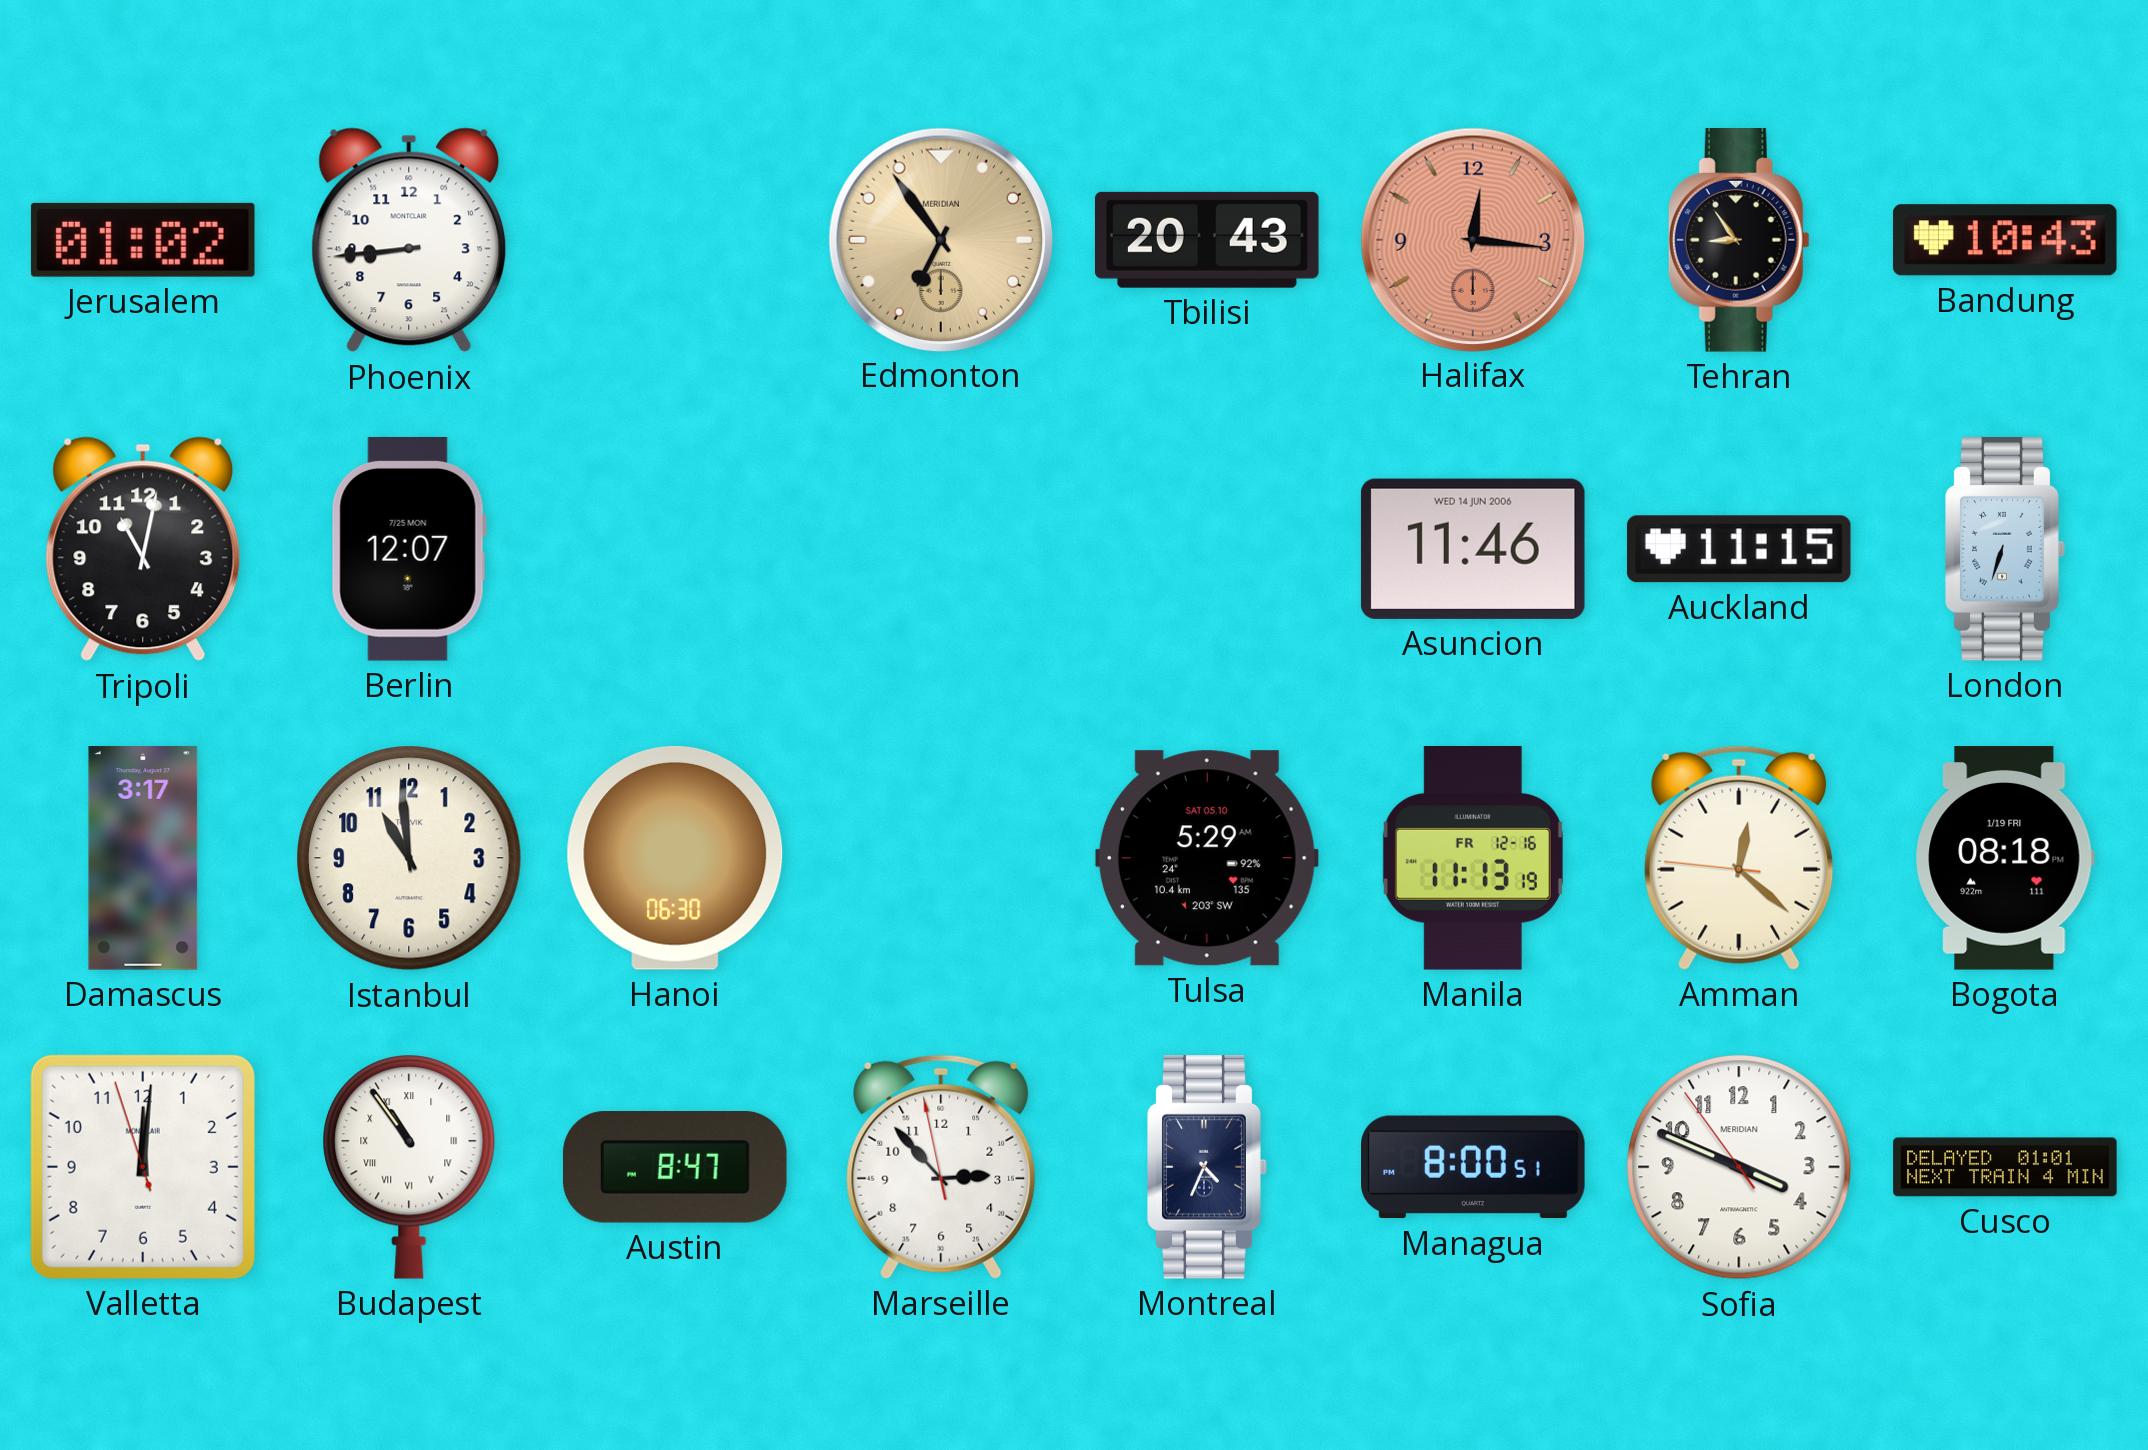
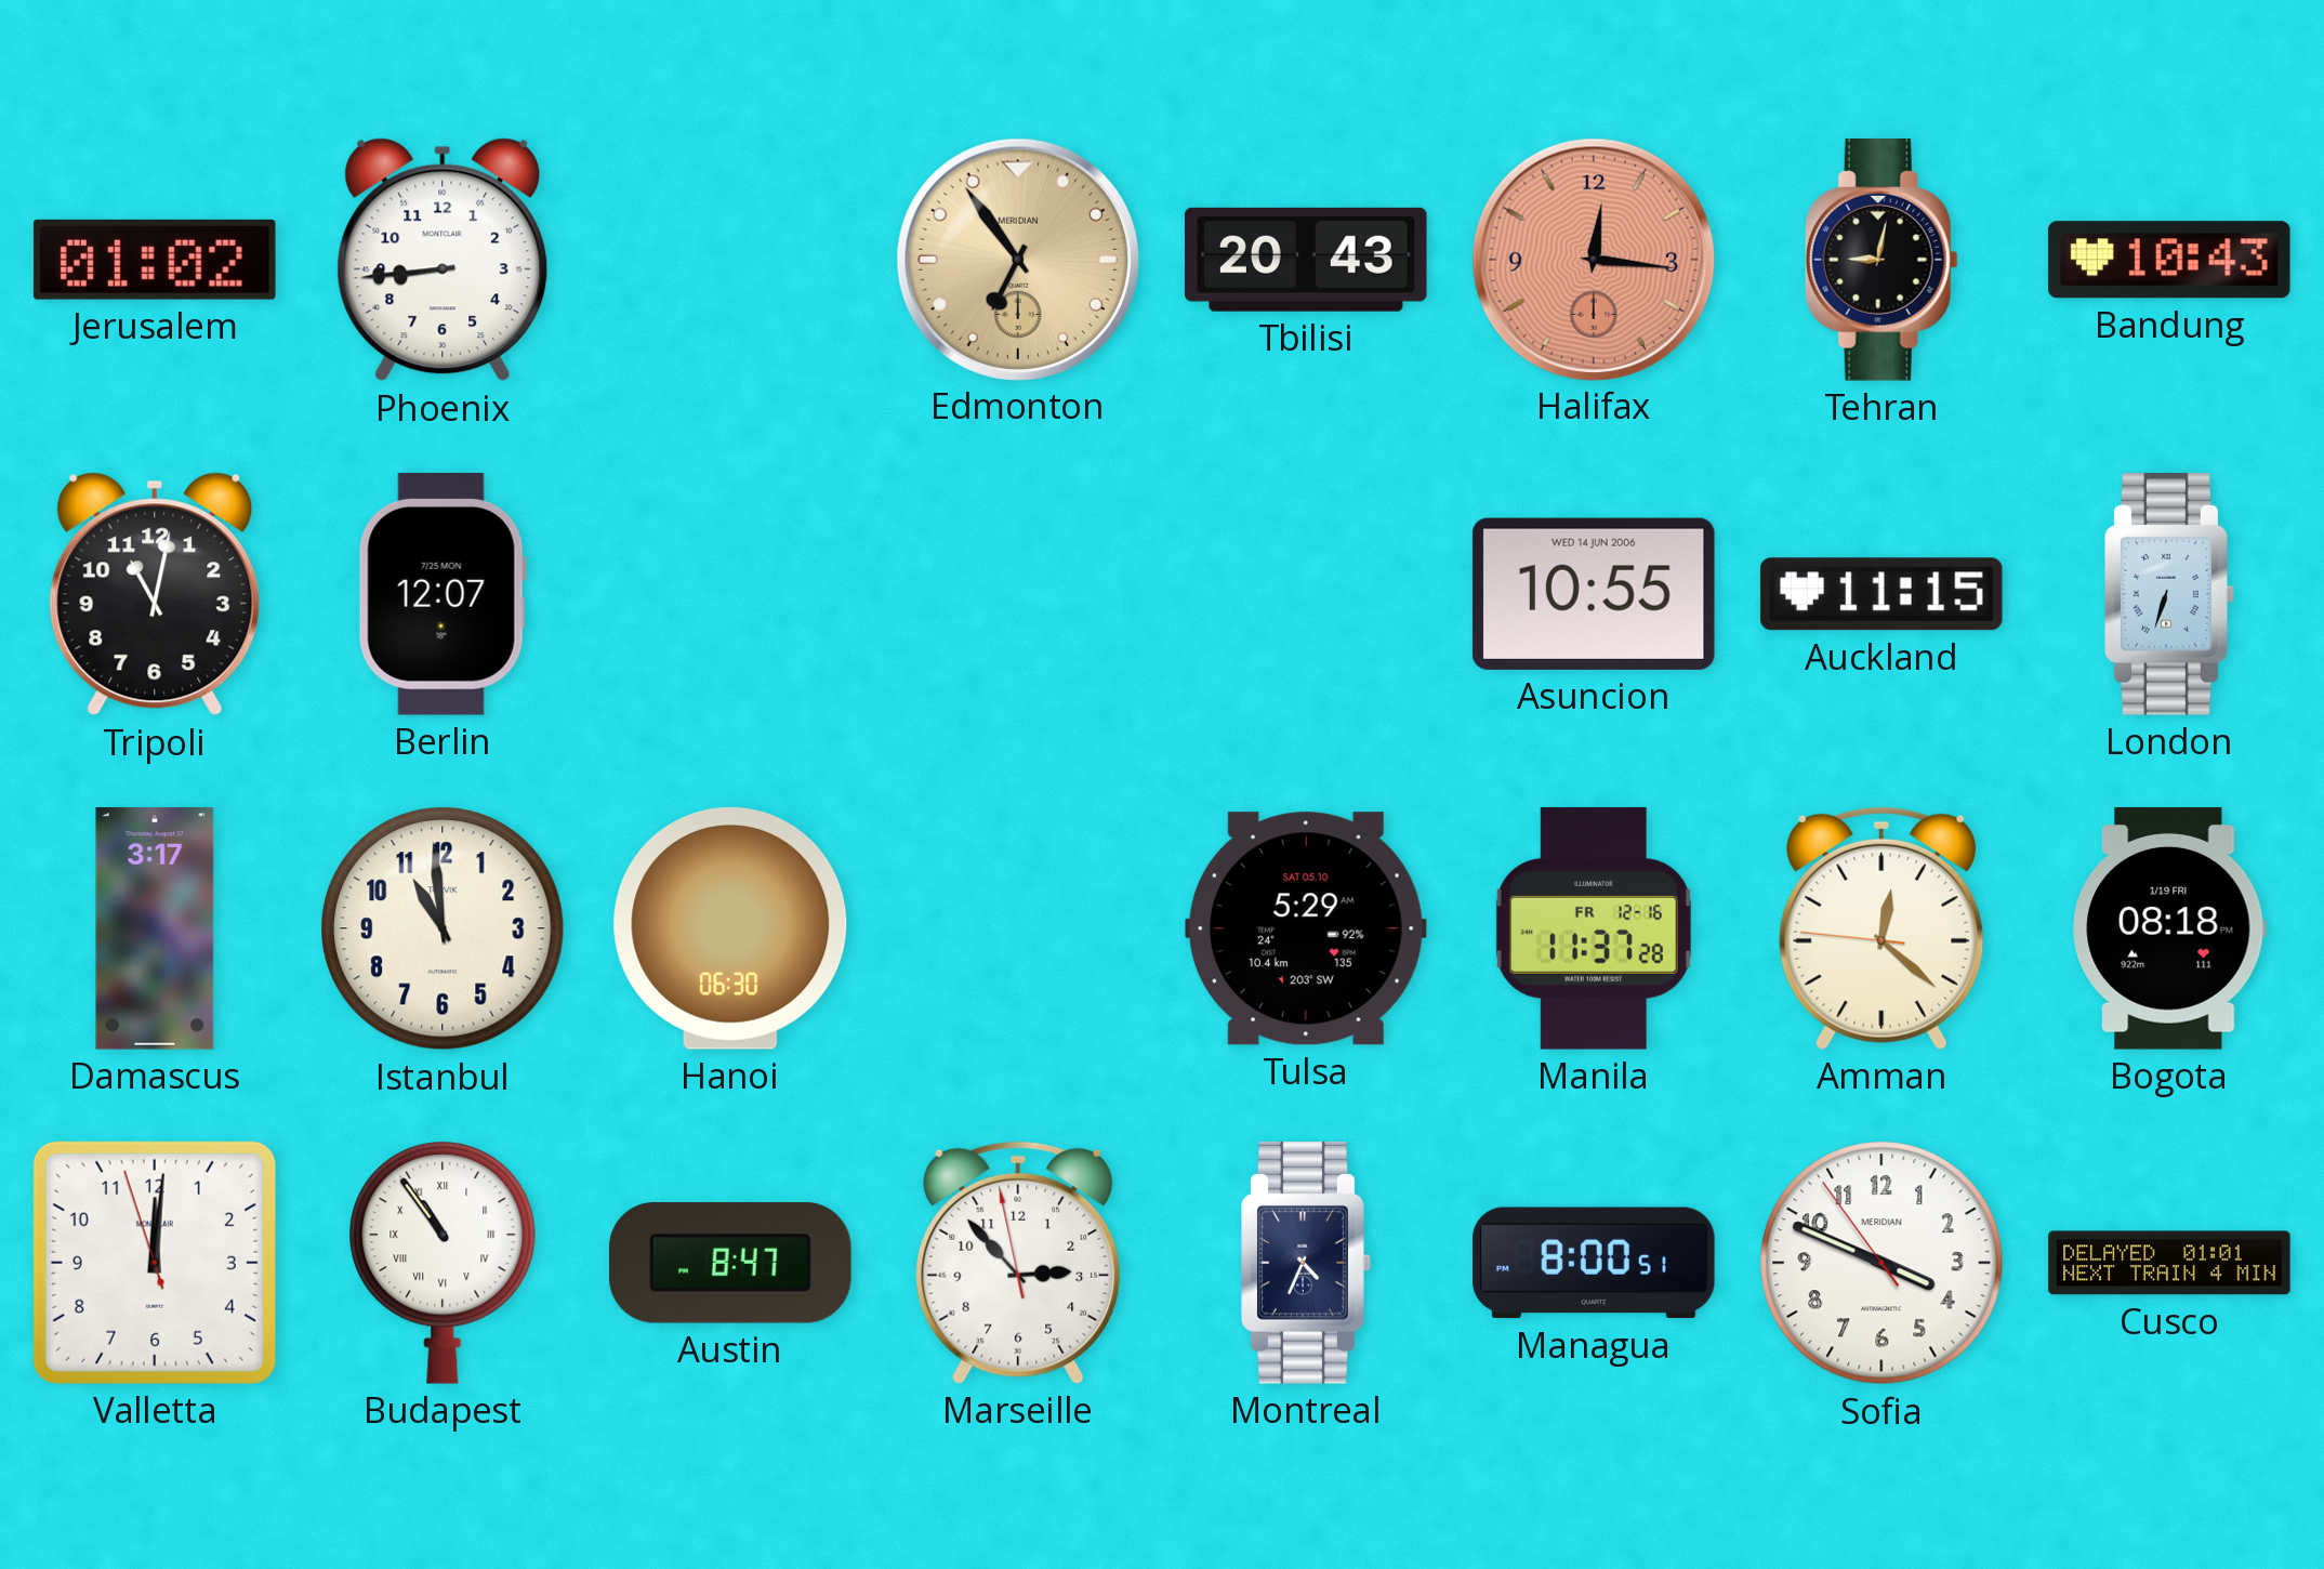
Tehran: 8:54 -> 9:02 (1881, 261)
Asuncion: 11:46 -> 10:55 (1594, 594)
Manila: 11:13 -> 11:37 (1594, 929)
